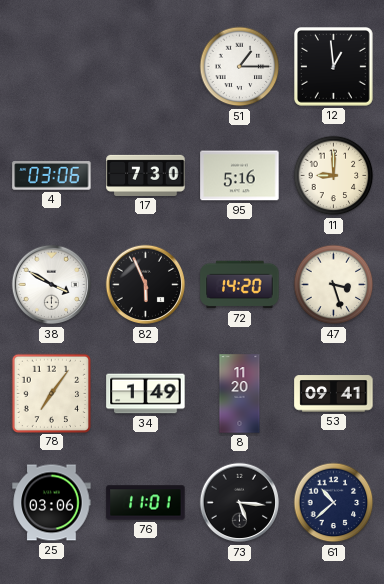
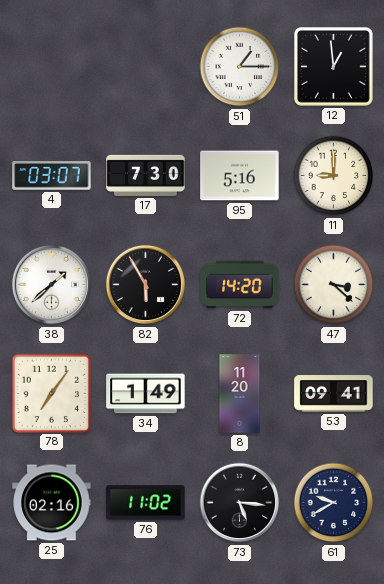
4: 03:06 -> 03:07 (52, 176)
38: 3:50 -> 1:38 (52, 285)
82: 5:56 -> 5:55 (146, 285)
47: 3:27 -> 3:22 (334, 285)
25: 03:06 -> 02:16 (52, 503)
76: 11:01 -> 11:02 (146, 503)
61: 10:38 -> 9:40 (334, 503)
